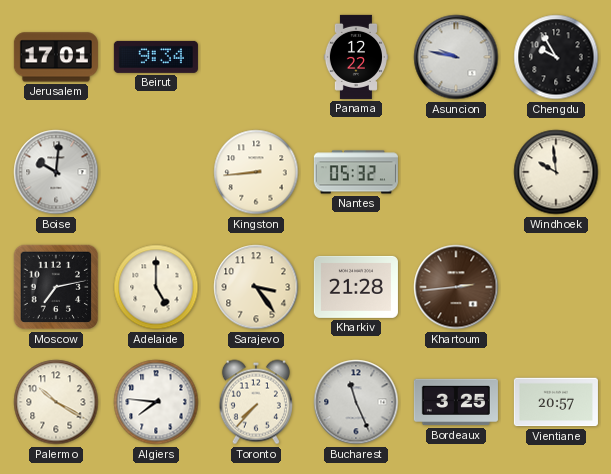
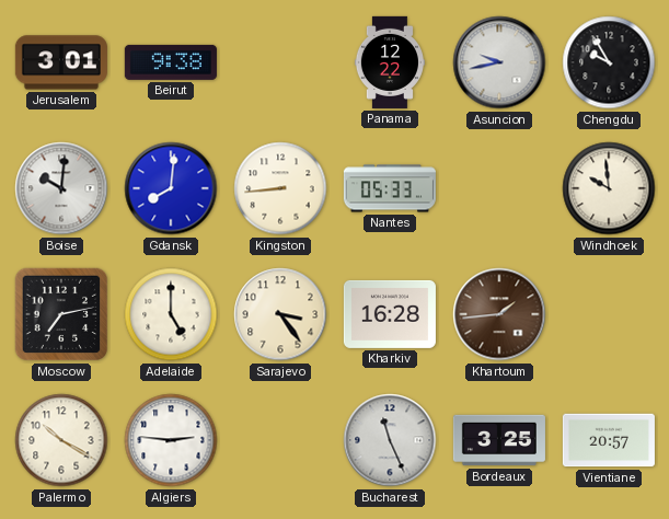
Jerusalem: 17:01 -> 3:01 (61, 62)
Beirut: 9:34 -> 9:38 (171, 62)
Asuncion: 9:47 -> 9:43 (499, 62)
Gdansk: none -> 8:01 (171, 188)
Nantes: 05:32 -> 05:33 (390, 188)
Kharkiv: 21:28 -> 16:28 (390, 314)
Khartoum: 2:44 -> 1:44 (499, 314)
Algiers: 7:46 -> 2:46 (171, 440)
Toronto: 7:37 -> none (256, 402)
